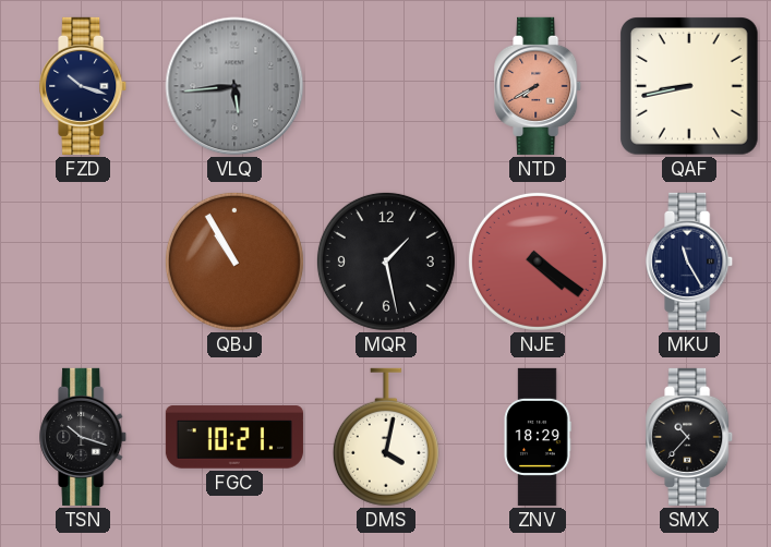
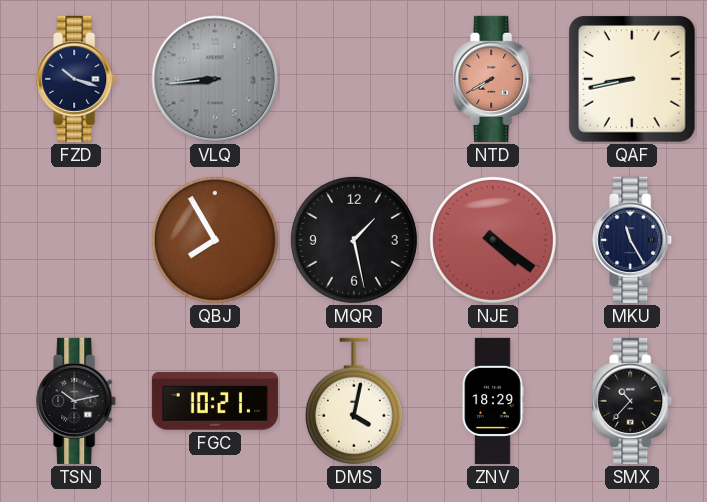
VLQ: 5:44 -> 8:44 (215, 79)
QBJ: 10:55 -> 7:55 (215, 240)
TSN: 10:18 -> 10:13 (77, 401)
